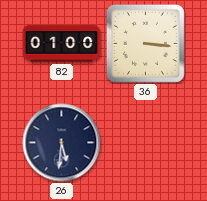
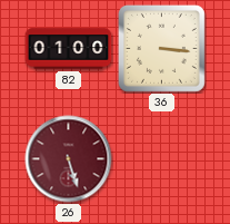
26: 5:31 -> 5:27 (69, 159)
26 dial: navy -> burgundy (69, 159)
